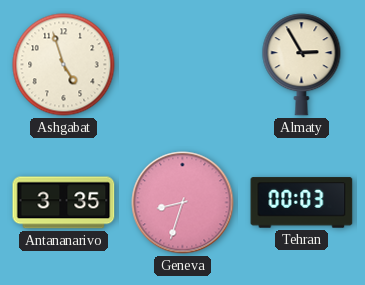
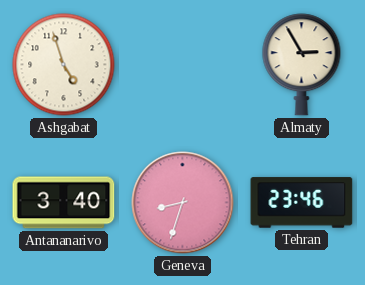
Antananarivo: 3:35 -> 3:40 (64, 203)
Tehran: 00:03 -> 23:46 (302, 203)
